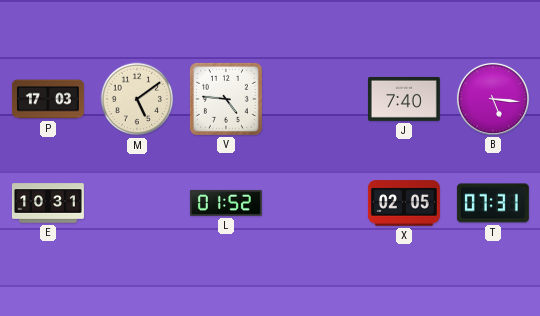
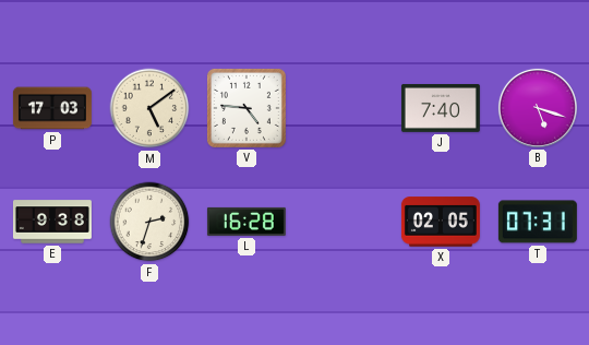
B: 5:16 -> 5:18 (538, 108)
E: 10:31 -> 9:38 (52, 222)
F: none -> 2:33 (149, 222)
L: 01:52 -> 16:28 (247, 222)
